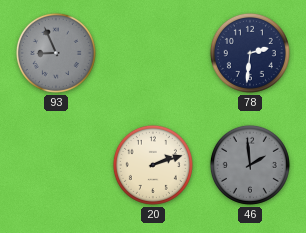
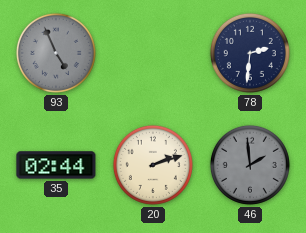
93: 8:56 -> 4:56 (56, 53)
35: none -> 02:44 (56, 165)
